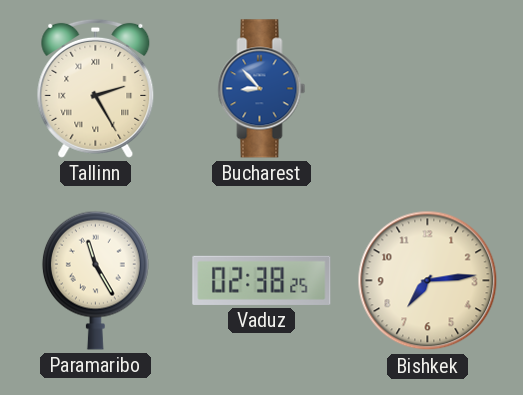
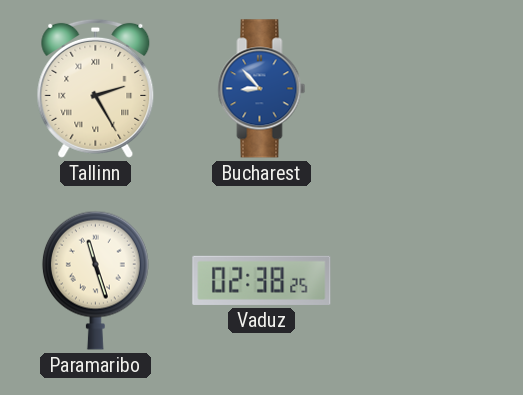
Paramaribo: 11:25 -> 11:27 (95, 280)
Bishkek: 7:14 -> none (428, 281)
